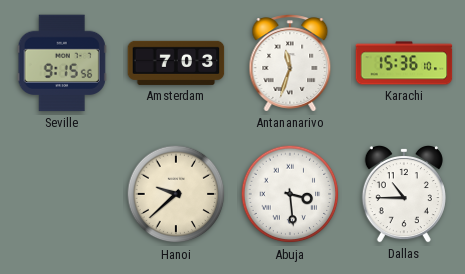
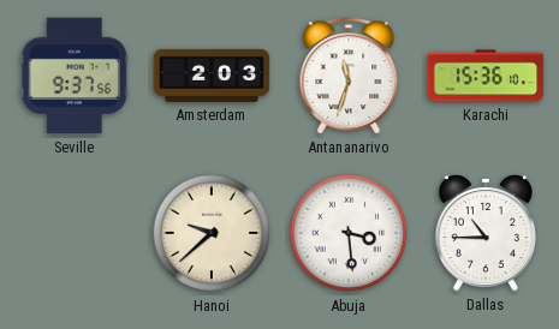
Seville: 9:15 -> 9:37 (75, 76)
Amsterdam: 7:03 -> 2:03 (212, 76)
